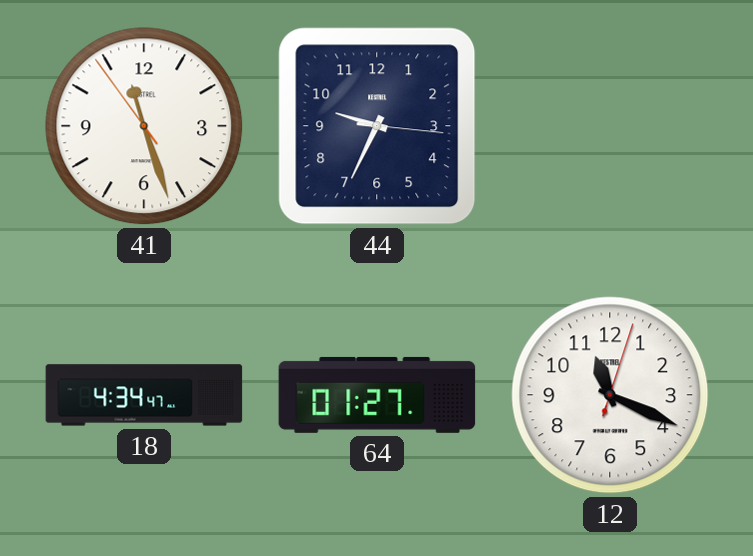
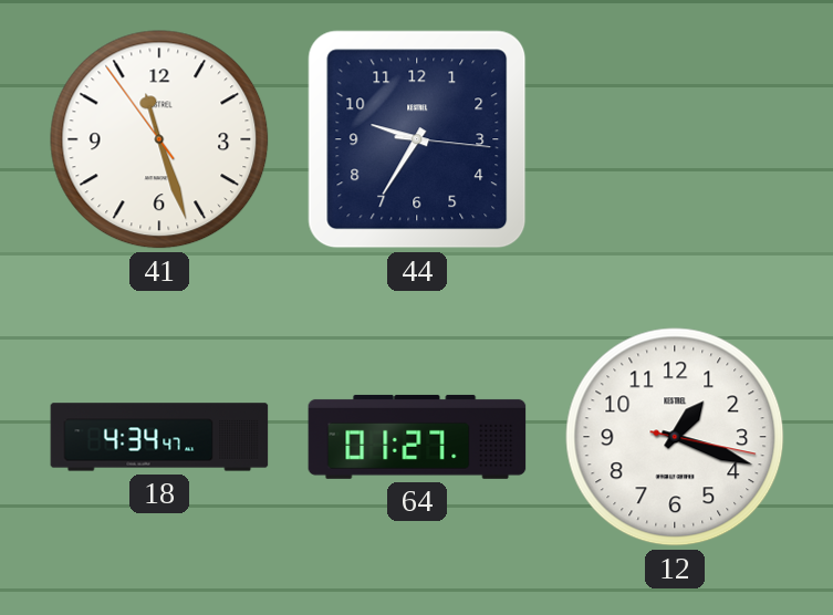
44: 9:34 -> 9:35 (417, 139)
12: 11:19 -> 1:18 (675, 437)
